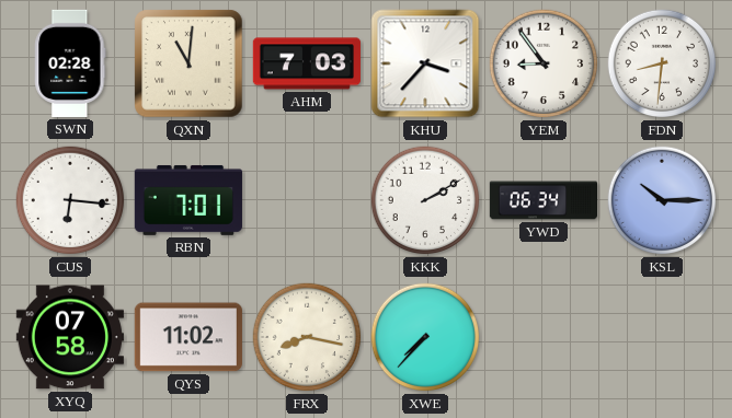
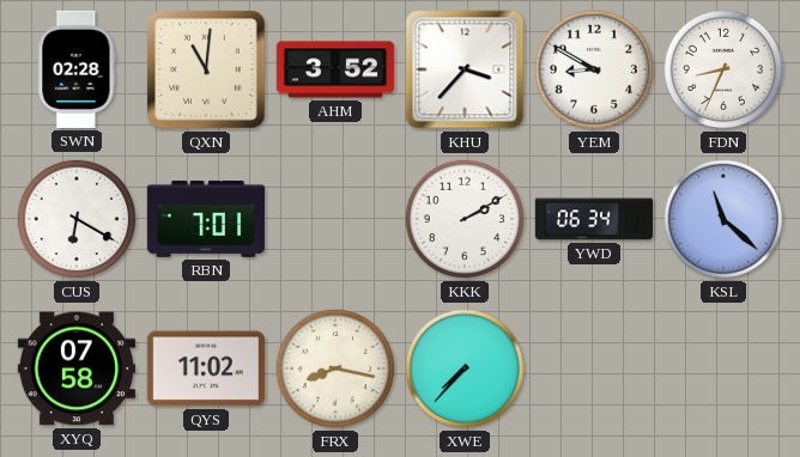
AHM: 7:03 -> 3:52 (335, 69)
YEM: 8:54 -> 8:50 (594, 69)
FDN: 8:31 -> 8:34 (723, 69)
CUS: 6:16 -> 6:20 (77, 219)
KSL: 10:15 -> 11:22 (723, 219)
